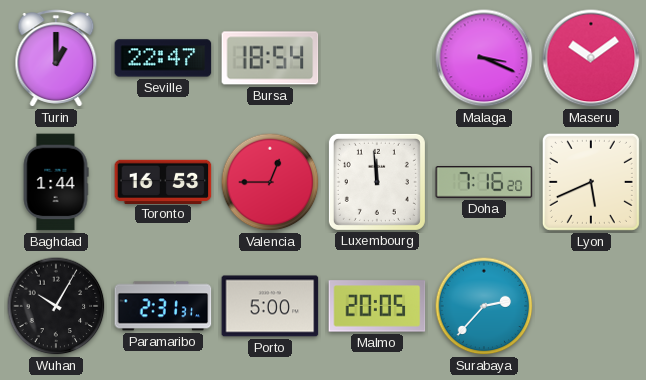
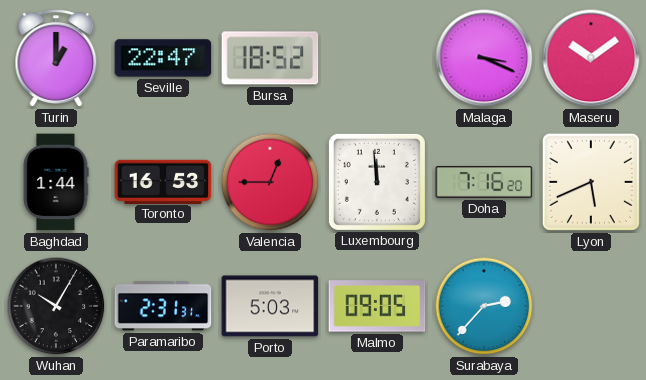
Bursa: 18:54 -> 18:52 (270, 58)
Porto: 5:00 -> 5:03 (270, 306)
Malmo: 20:05 -> 09:05 (377, 306)
